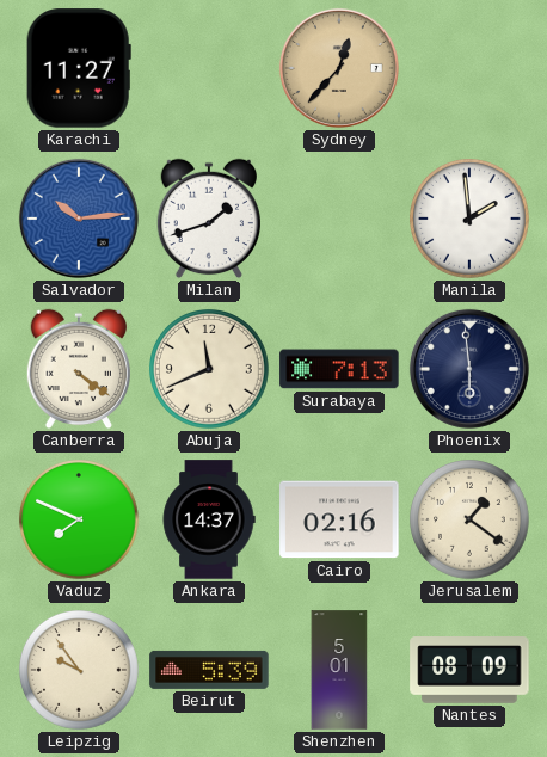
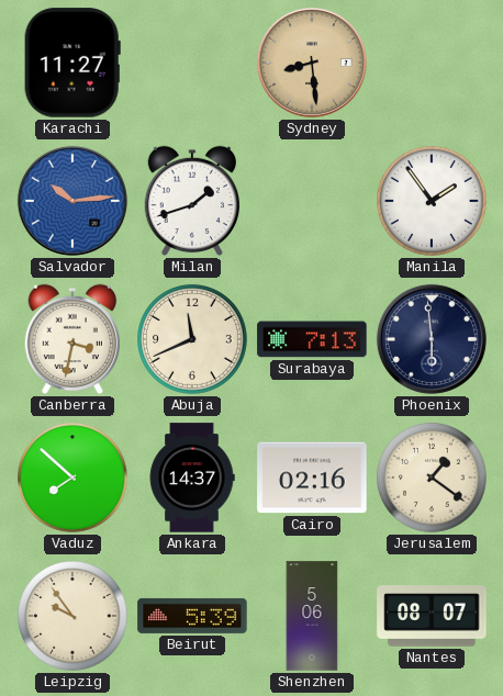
Sydney: 12:37 -> 8:29 (312, 63)
Manila: 1:59 -> 1:54 (433, 202)
Canberra: 4:21 -> 3:32 (71, 339)
Vaduz: 7:49 -> 7:52 (74, 479)
Shenzhen: 5:01 -> 5:06 (312, 616)
Nantes: 08:09 -> 08:07 (432, 616)
